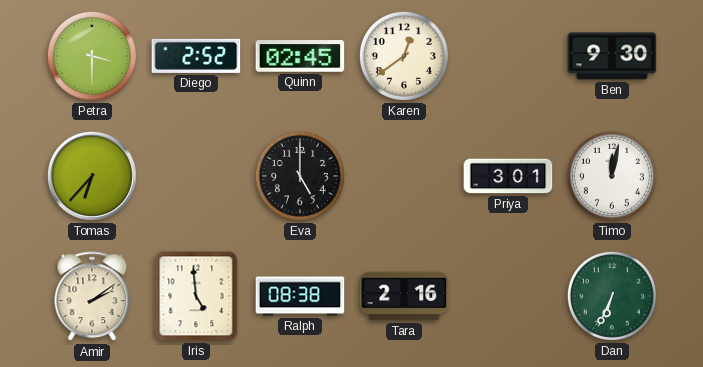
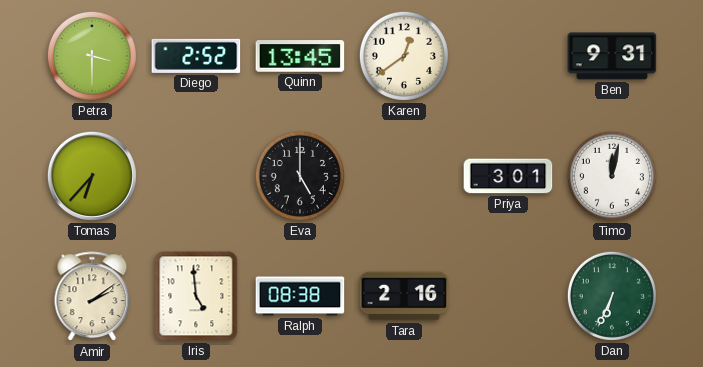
Quinn: 02:45 -> 13:45 (300, 56)
Ben: 9:30 -> 9:31 (612, 56)
